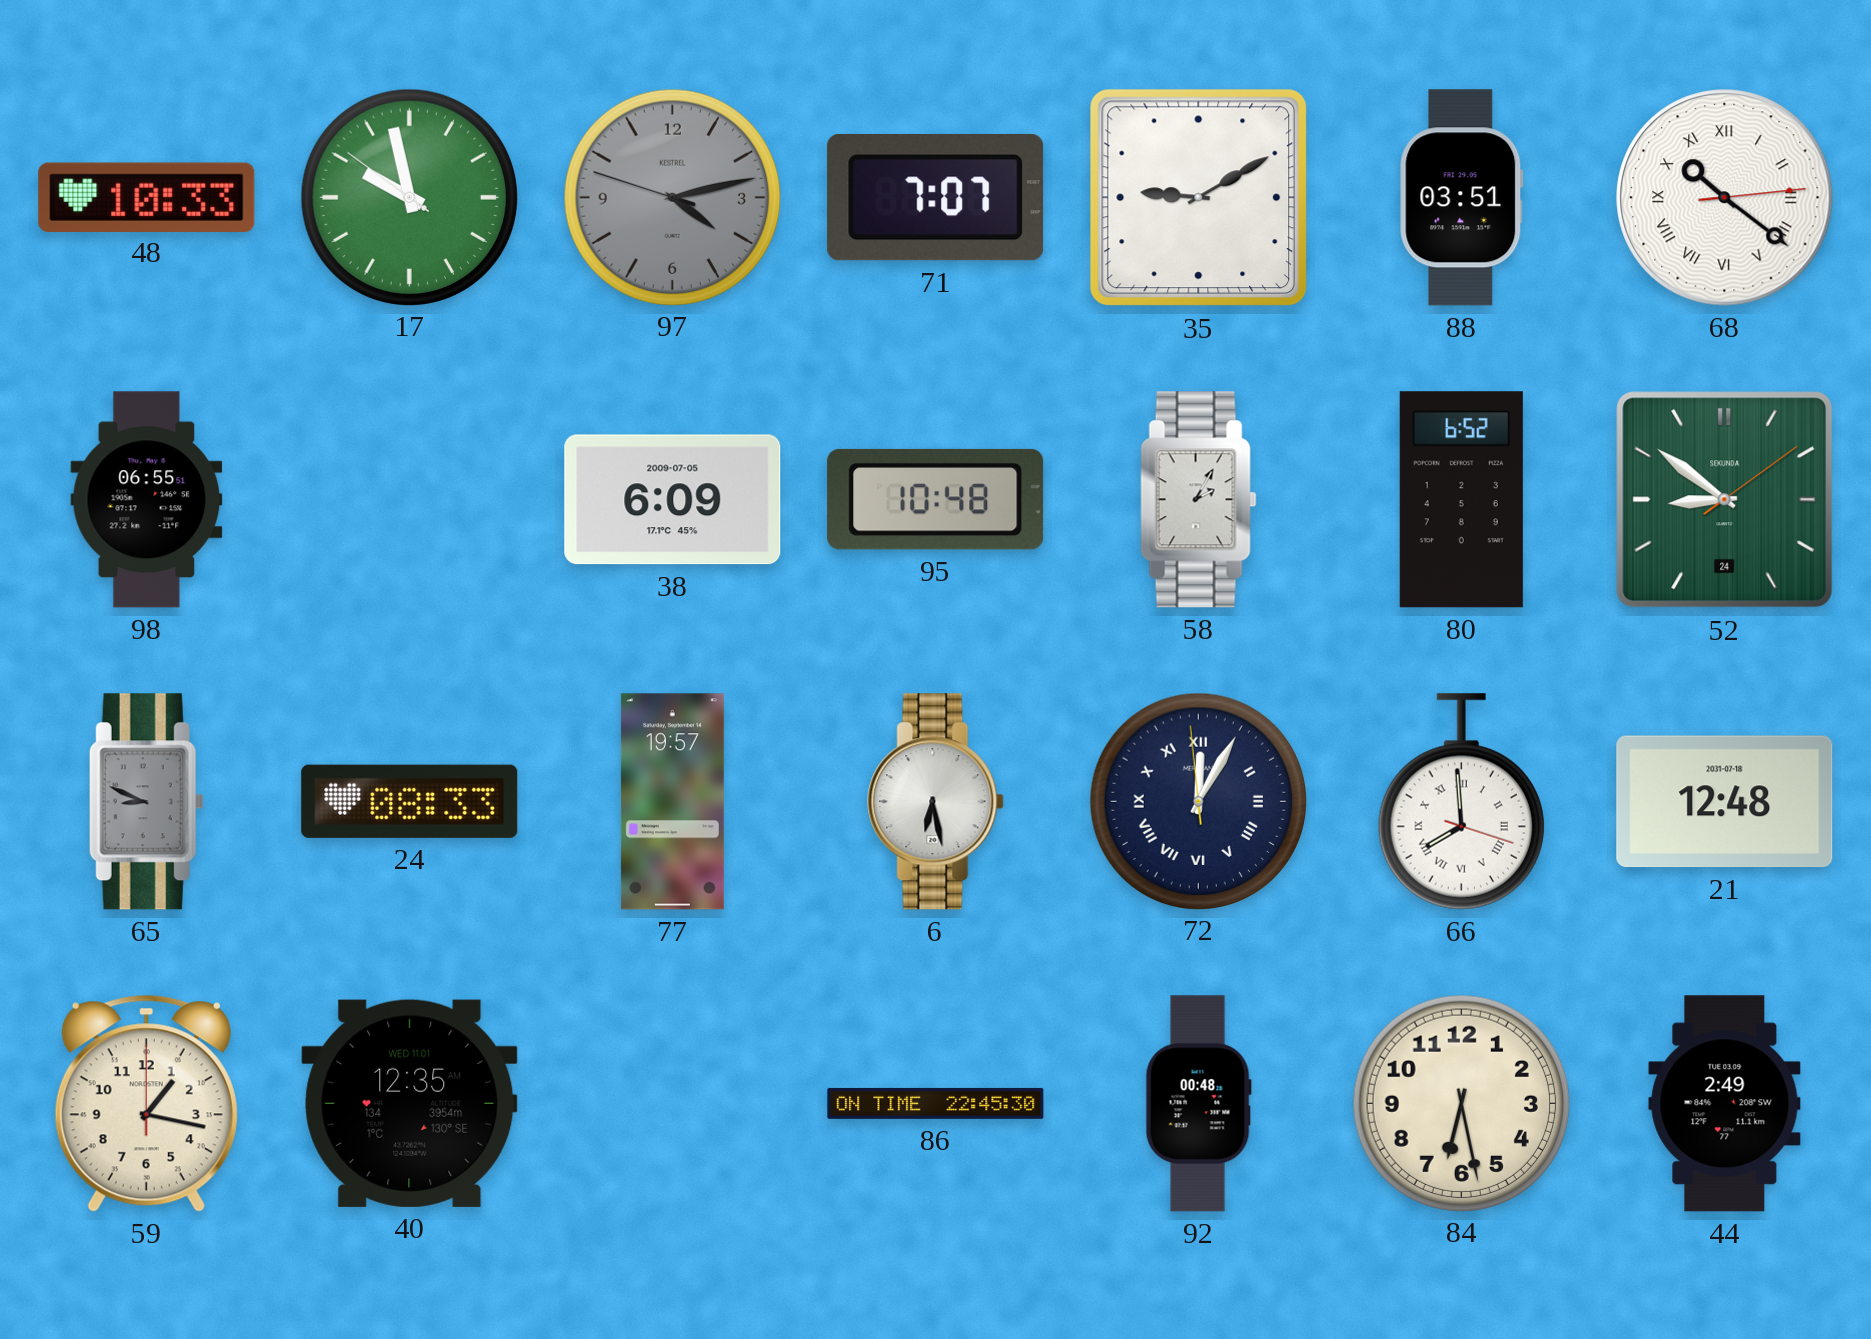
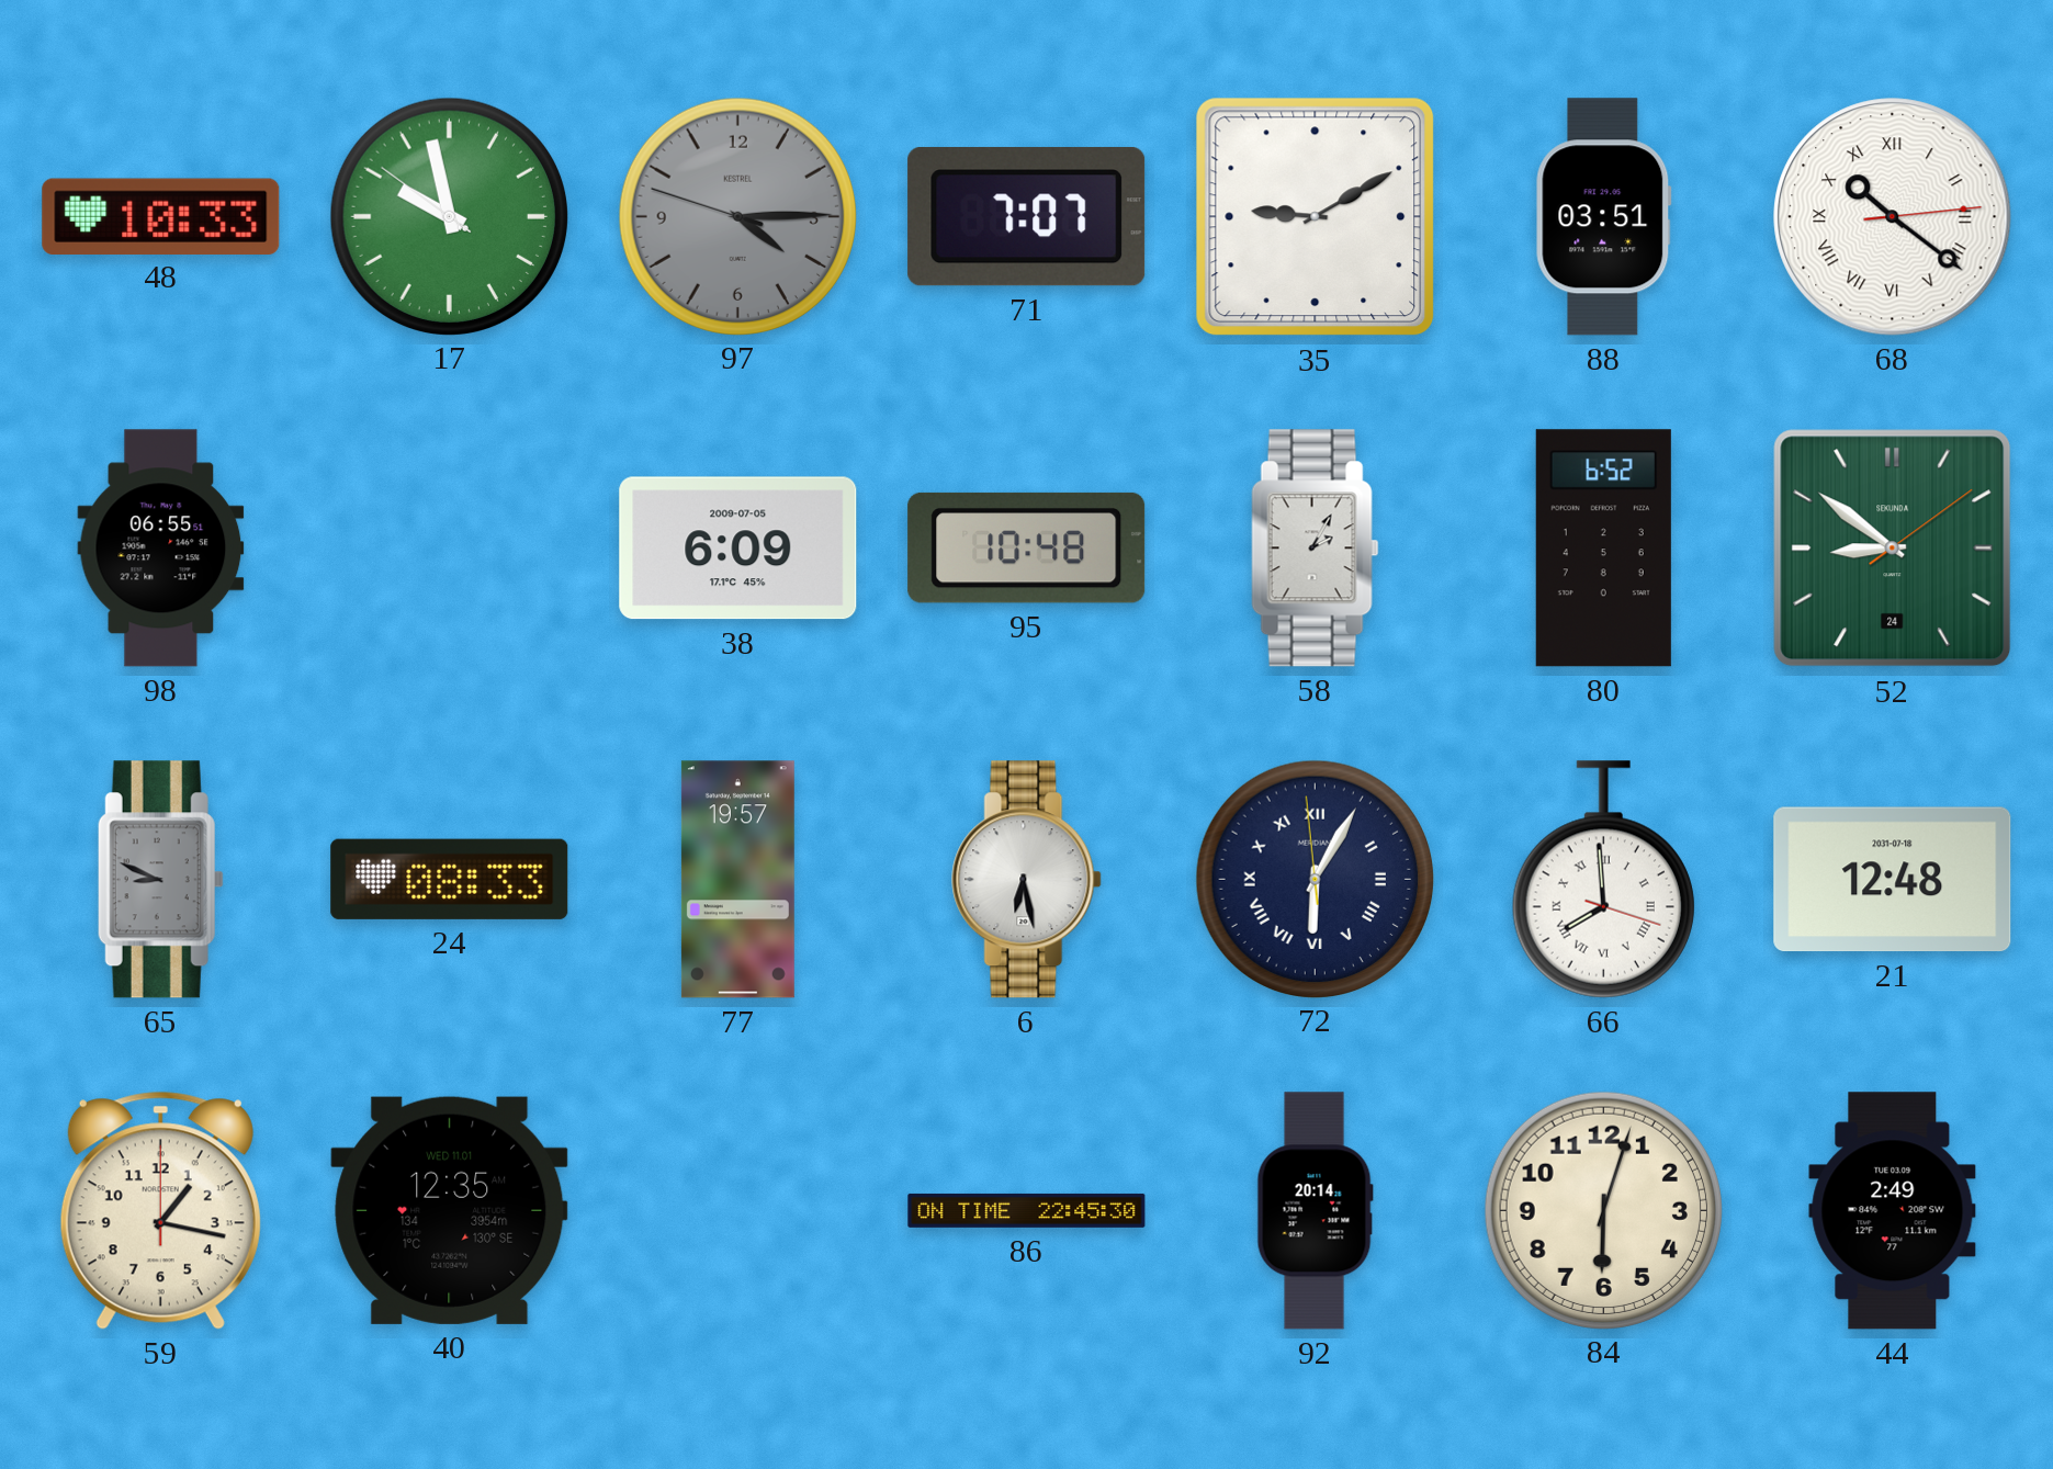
97: 4:12 -> 4:14 (737, 216)
72: 12:04 -> 6:04 (1315, 879)
92: 00:48 -> 20:14 (1315, 1211)
84: 6:28 -> 6:03 (1603, 1210)
